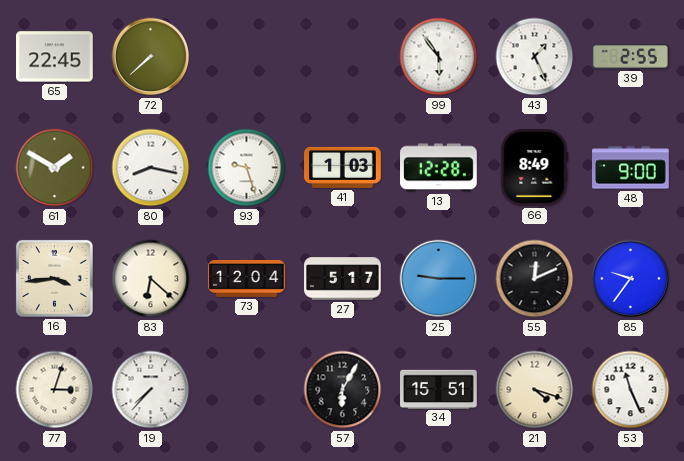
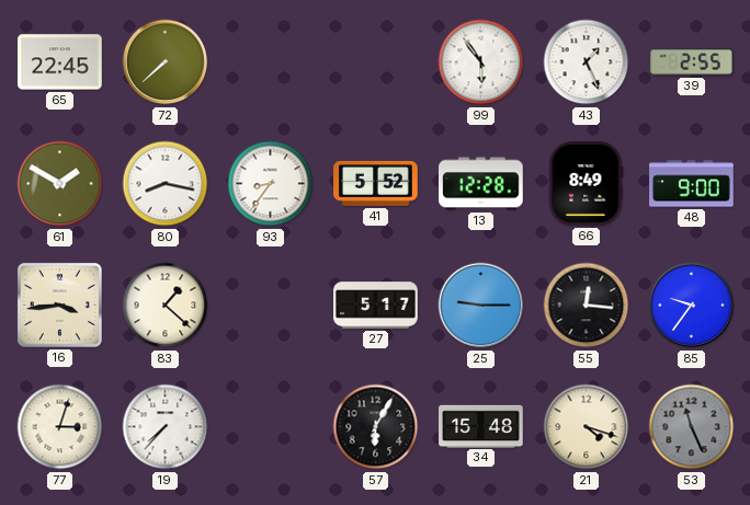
93: 9:27 -> 8:36 (271, 184)
41: 1:03 -> 5:52 (376, 183)
83: 6:22 -> 1:22 (166, 306)
73: 12:04 -> none (247, 279)
55: 12:11 -> 12:16 (587, 306)
34: 15:51 -> 15:48 (481, 426)
53 dial: white -> grey (692, 427)
